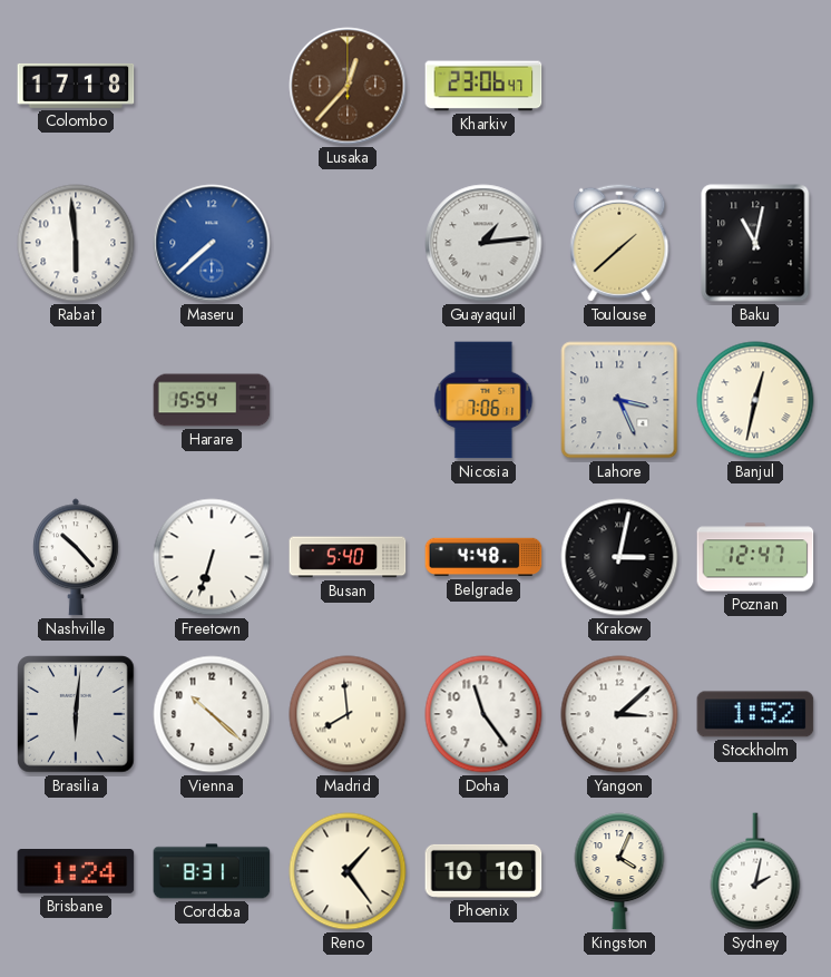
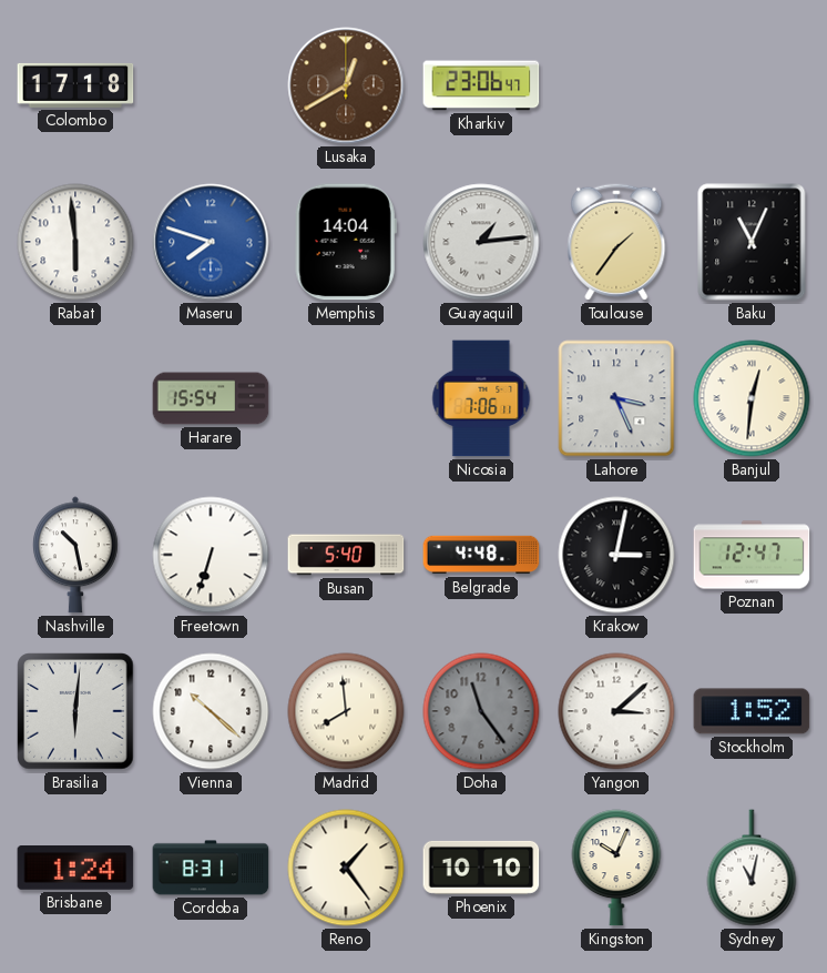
Lusaka: 12:37 -> 12:40 (346, 85)
Maseru: 7:38 -> 7:48 (211, 242)
Memphis: none -> 14:04 (346, 242)
Toulouse: 1:38 -> 1:36 (616, 242)
Baku: 11:02 -> 11:04 (752, 242)
Banjul: 12:32 -> 12:31 (752, 398)
Nashville: 10:23 -> 10:28 (76, 555)
Doha dial: white -> grey (481, 711)
Kingston: 4:04 -> 10:04 (616, 868)
Sydney: 2:02 -> 11:02 (752, 868)
